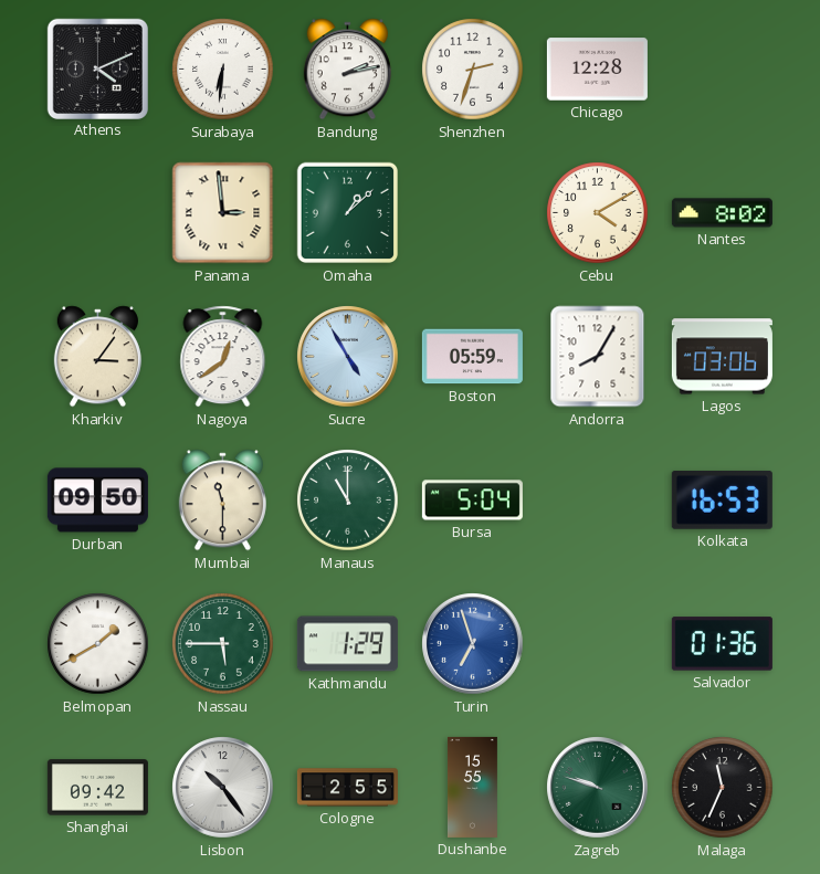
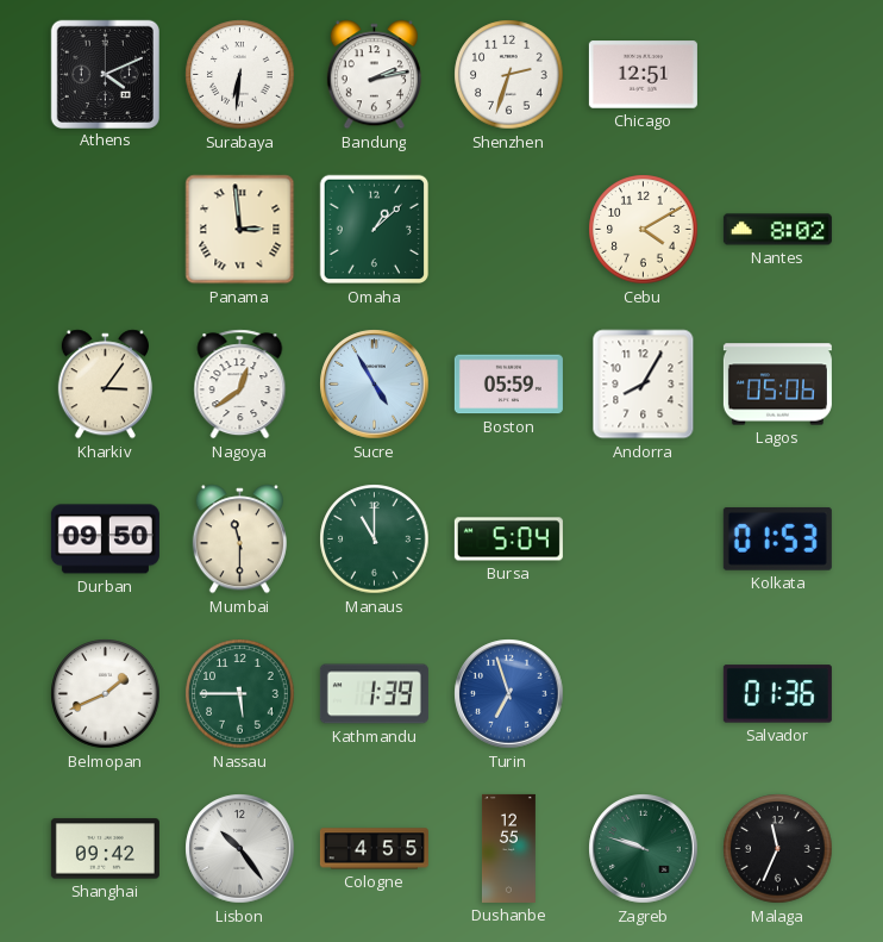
Chicago: 12:28 -> 12:51 (643, 75)
Lagos: 03:06 -> 05:06 (777, 385)
Kolkata: 16:53 -> 01:53 (777, 538)
Belmopan: 1:40 -> 1:41 (106, 694)
Kathmandu: 1:29 -> 1:39 (374, 694)
Cologne: 2:55 -> 4:55 (374, 849)
Dushanbe: 15:55 -> 12:55 (508, 848)
